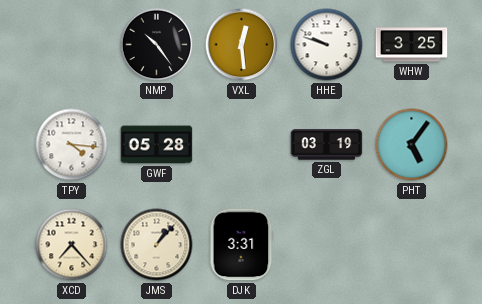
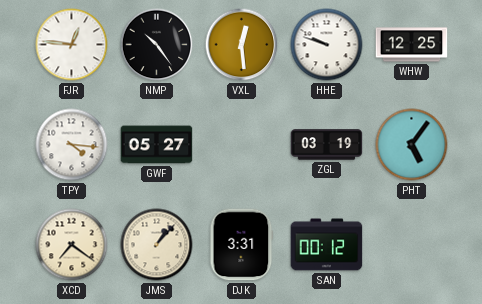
FJR: none -> 12:46 (72, 45)
WHW: 3:25 -> 12:25 (412, 45)
GWF: 05:28 -> 05:27 (157, 145)
XCD: 7:23 -> 7:21 (72, 245)
SAN: none -> 00:12 (327, 245)
